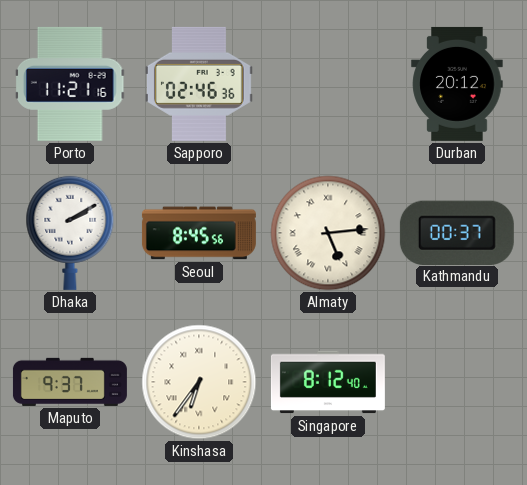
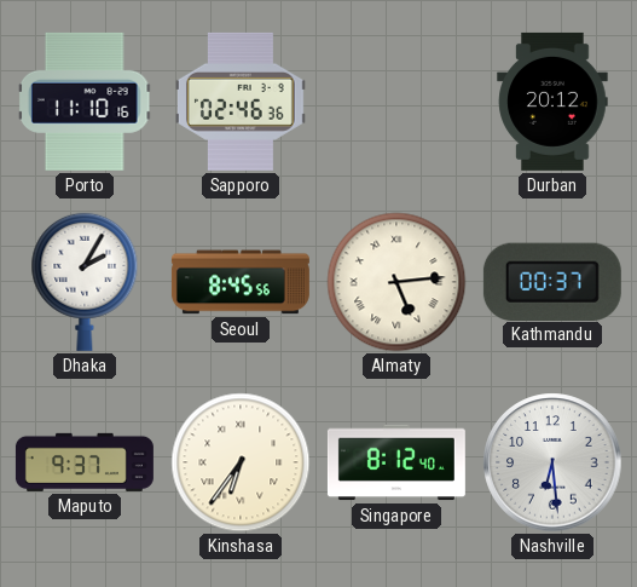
Porto: 11:21 -> 11:10 (85, 102)
Dhaka: 2:10 -> 2:05 (85, 282)
Nashville: none -> 6:29 (552, 462)
